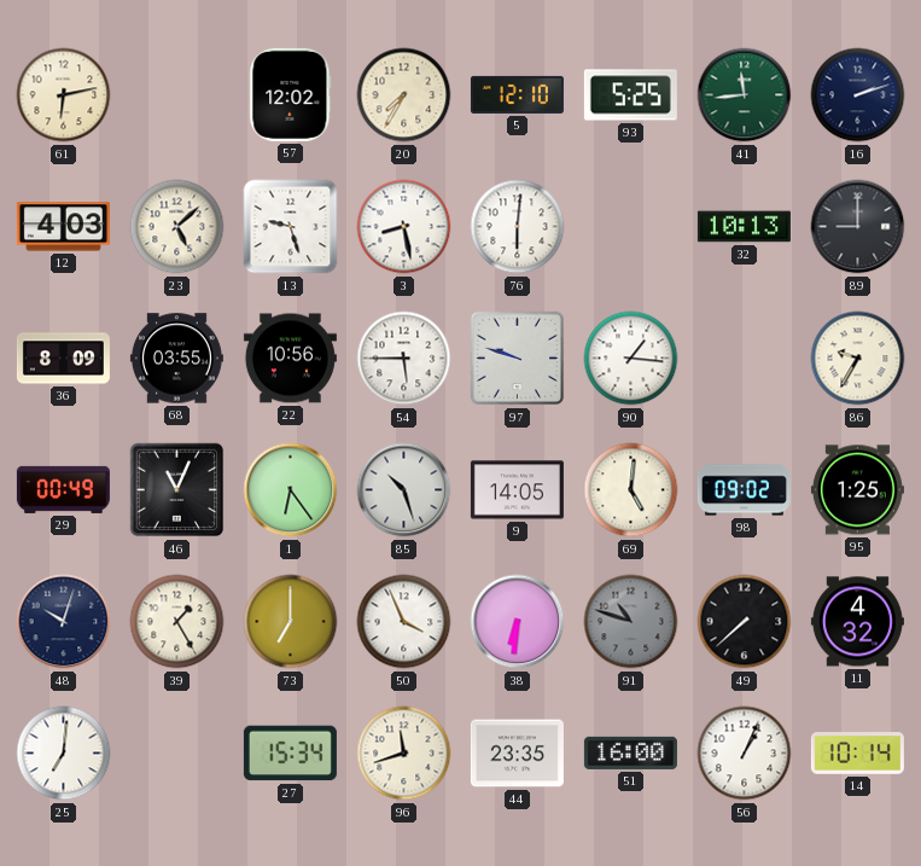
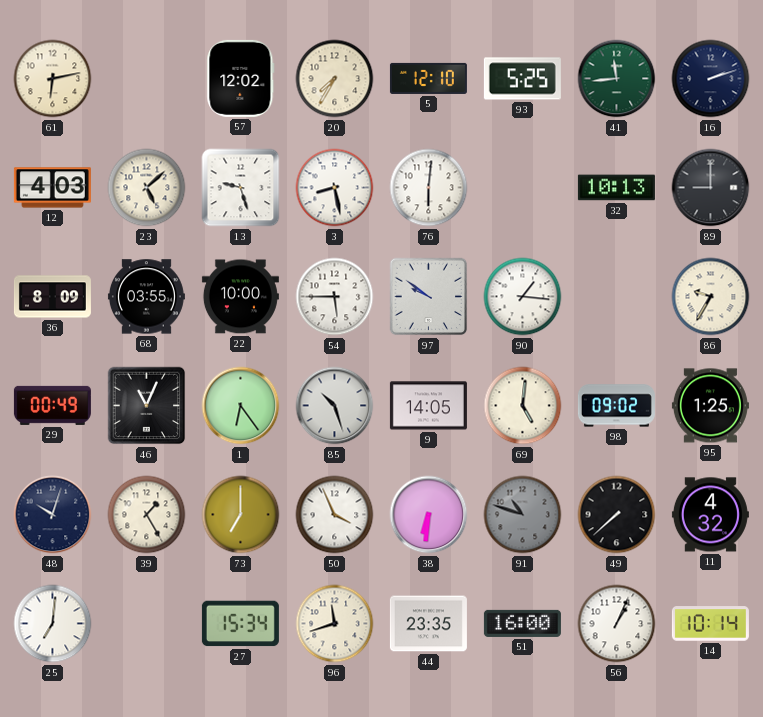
22: 10:56 -> 10:00 (240, 297)
97: 9:48 -> 9:51 (429, 297)
